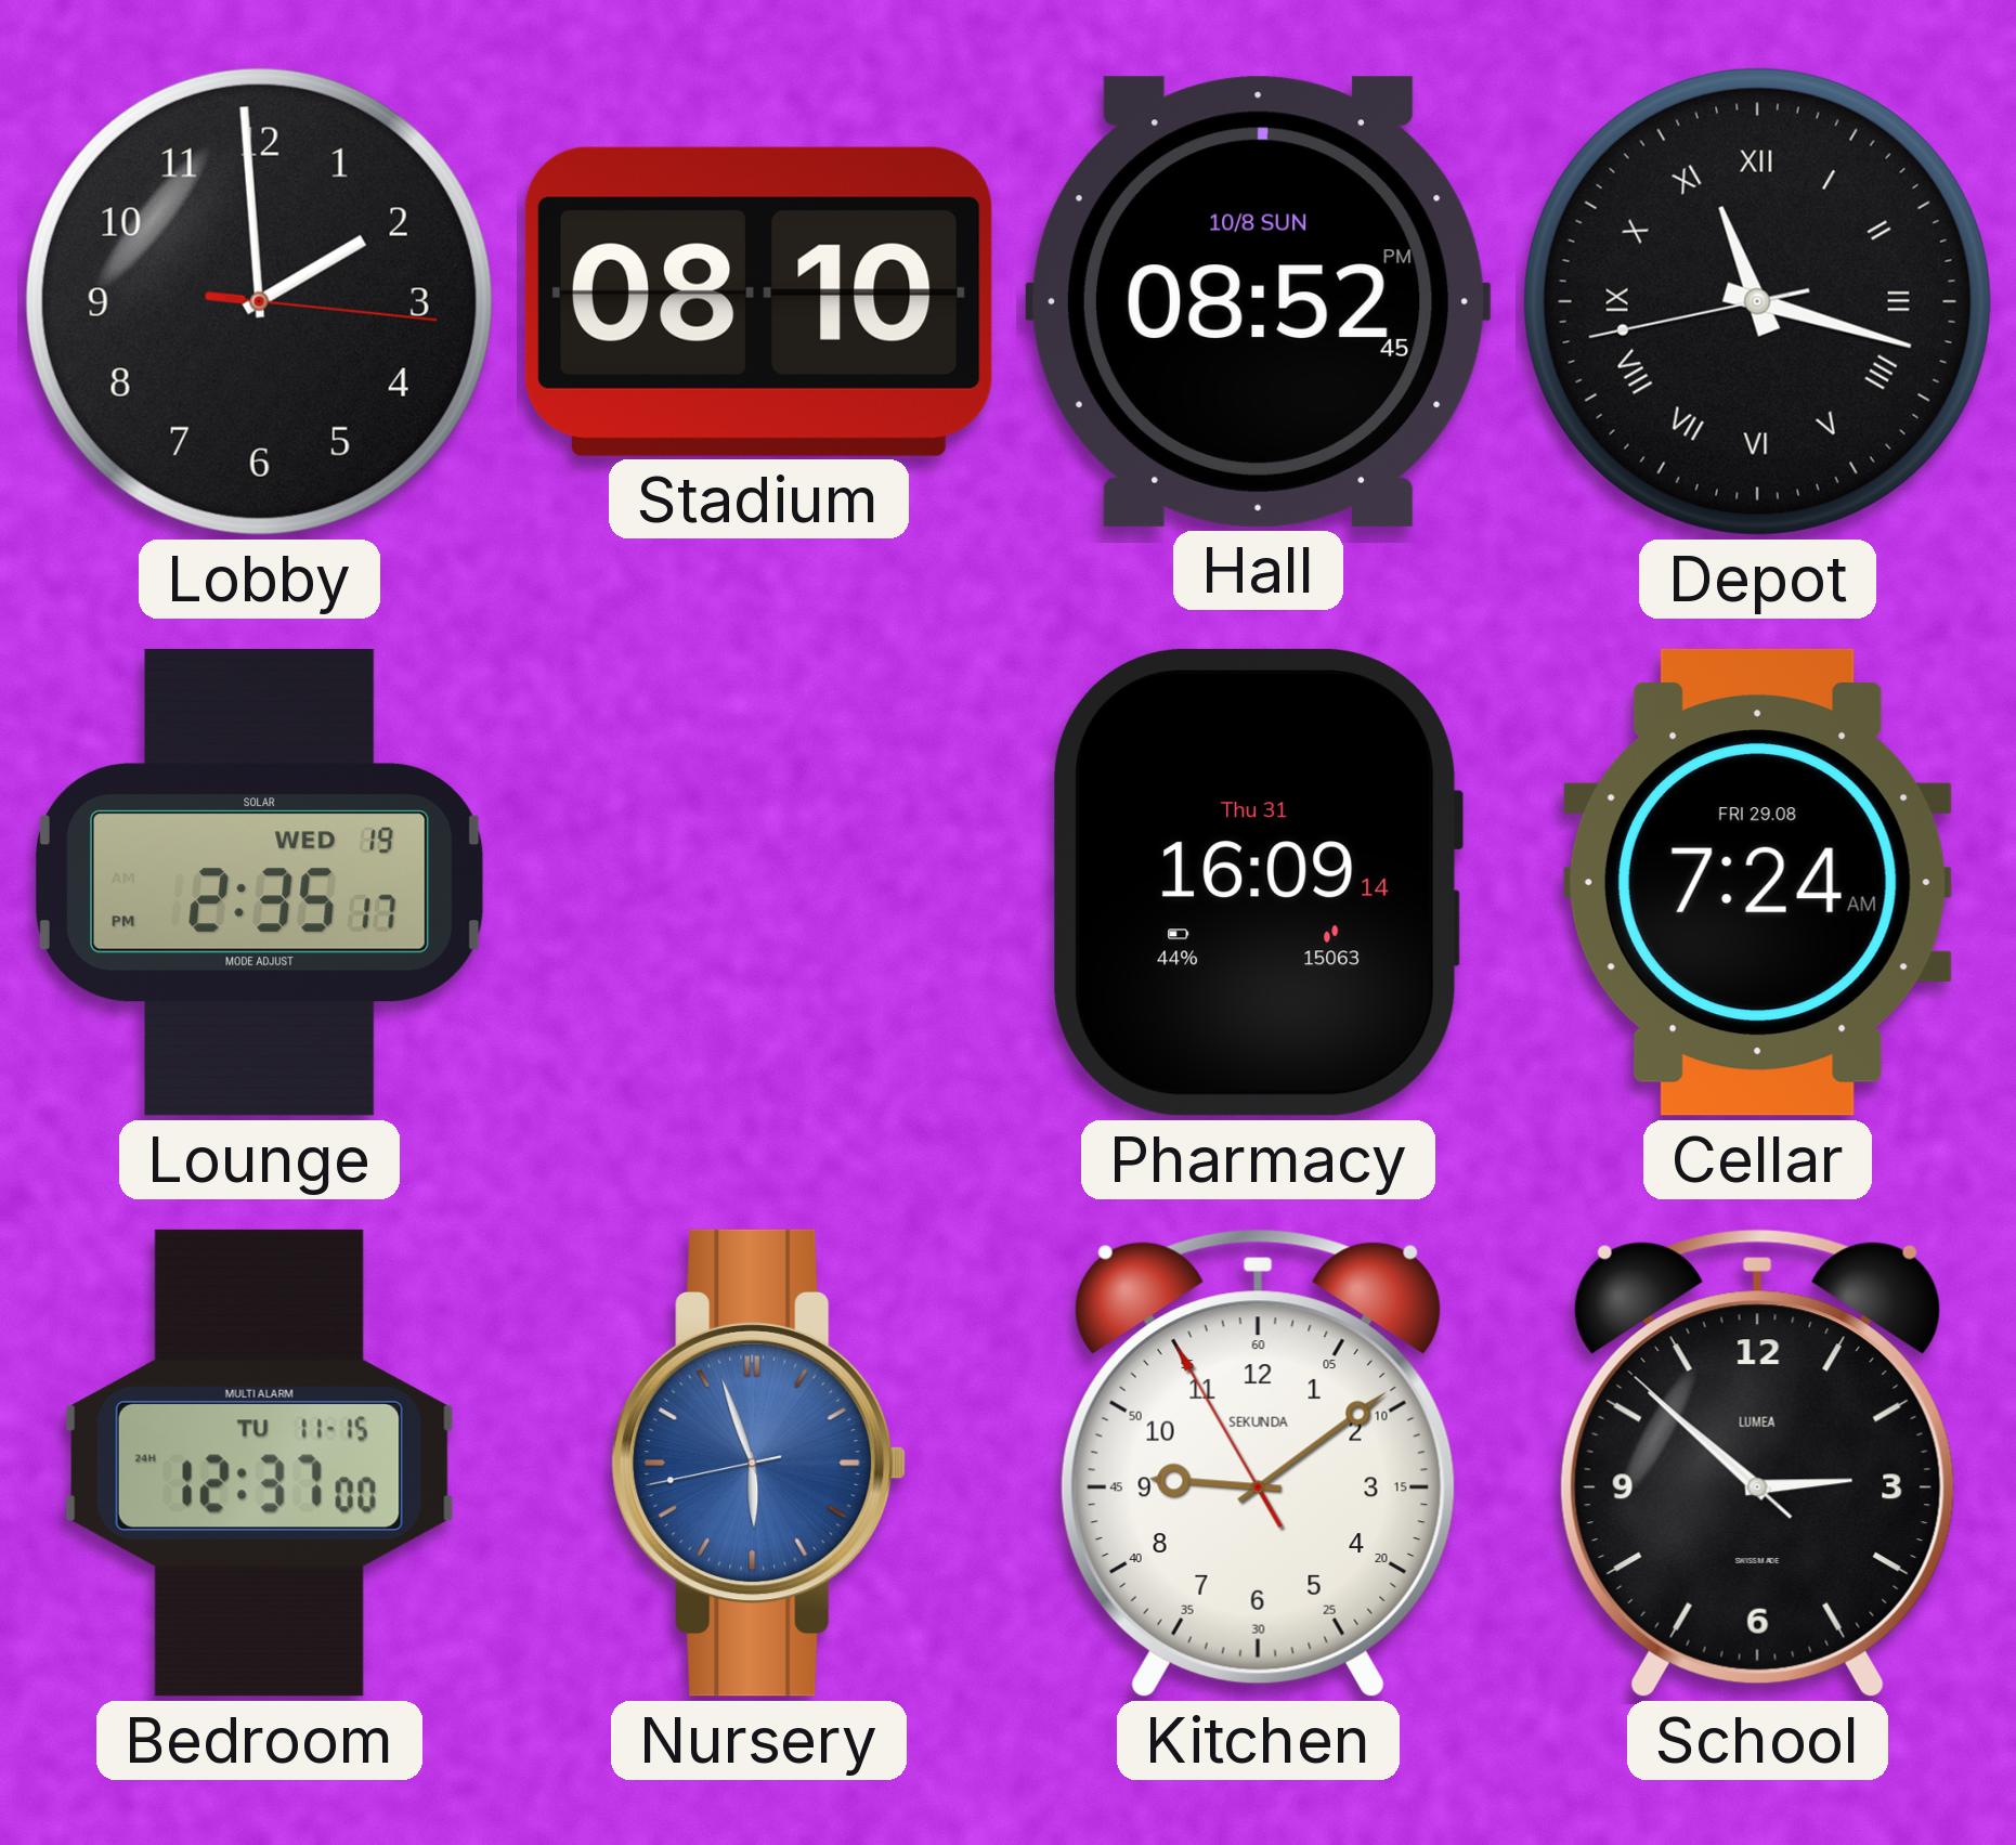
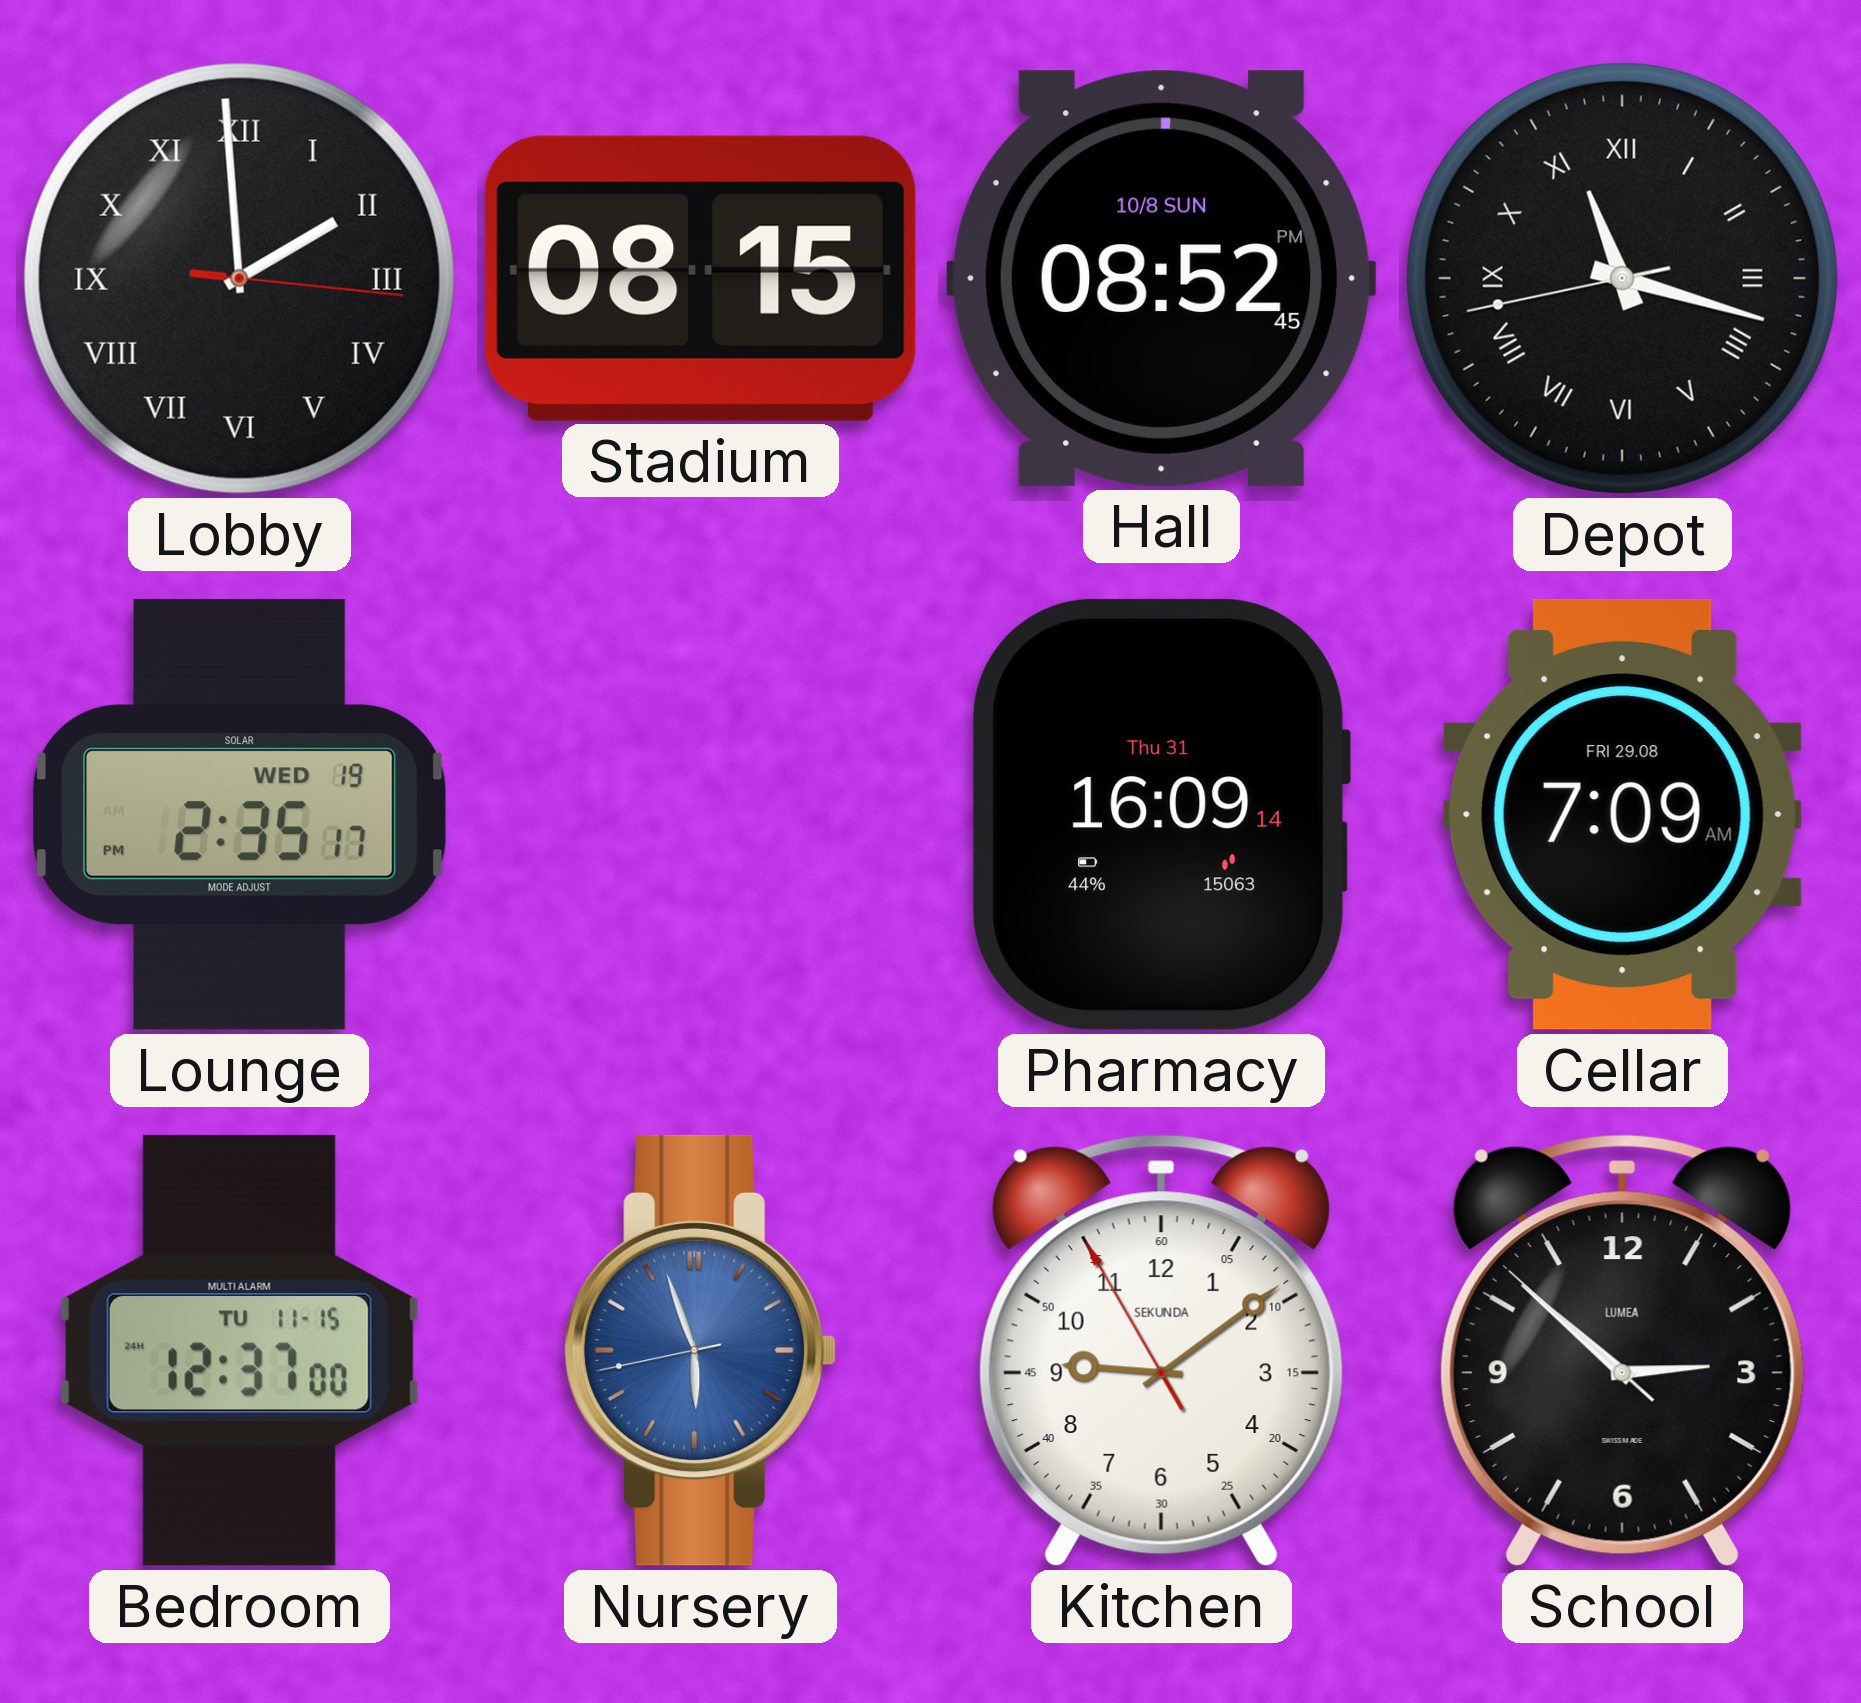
Lobby numerals: Arabic -> Roman (239, 278)
Stadium: 08:10 -> 08:15 (700, 278)
Cellar: 7:24 -> 7:09 (1622, 814)
